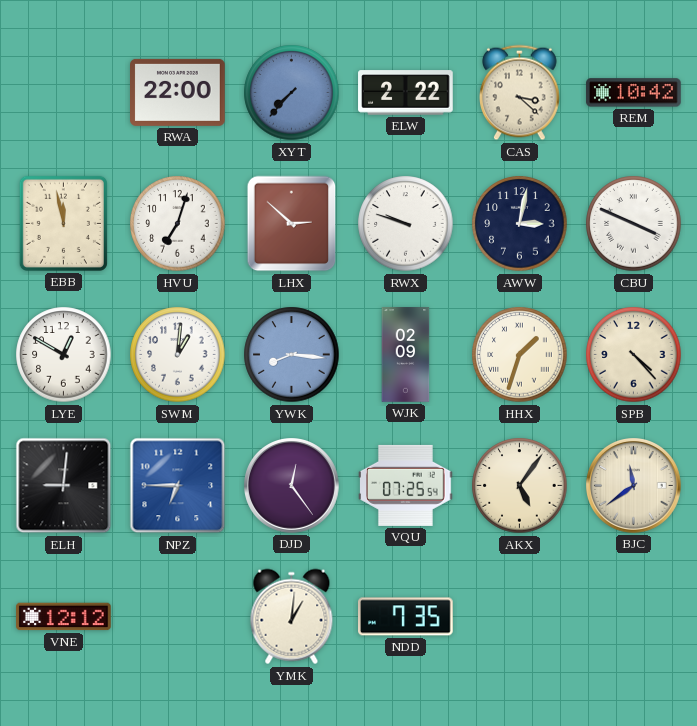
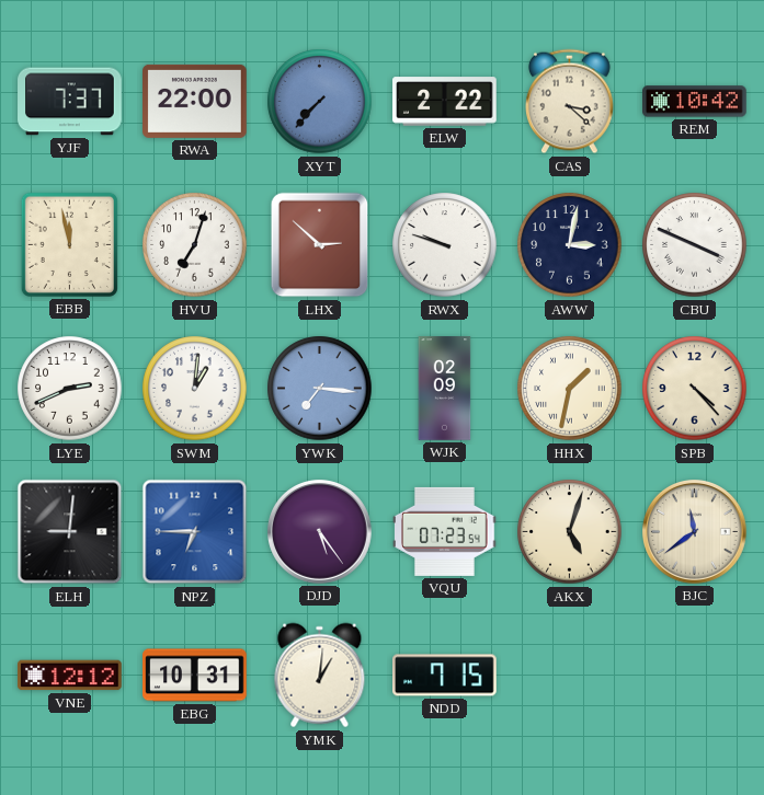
YJF: none -> 7:37 (70, 102)
LYE: 12:50 -> 2:41 (70, 389)
YWK: 8:16 -> 7:16 (320, 389)
HHX: 1:33 -> 1:32 (570, 389)
DJD: 12:24 -> 5:24 (320, 532)
VQU: 07:25 -> 07:23 (445, 531)
AKX: 5:06 -> 5:03 (570, 532)
EBG: none -> 10:31 (195, 676)
NDD: 7:35 -> 7:15 (445, 676)
